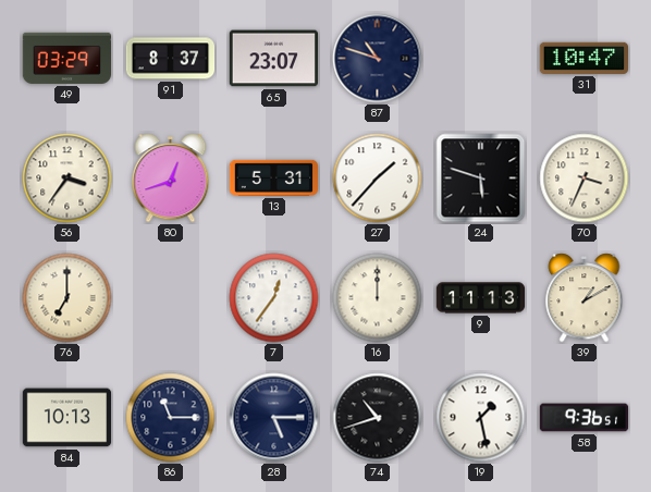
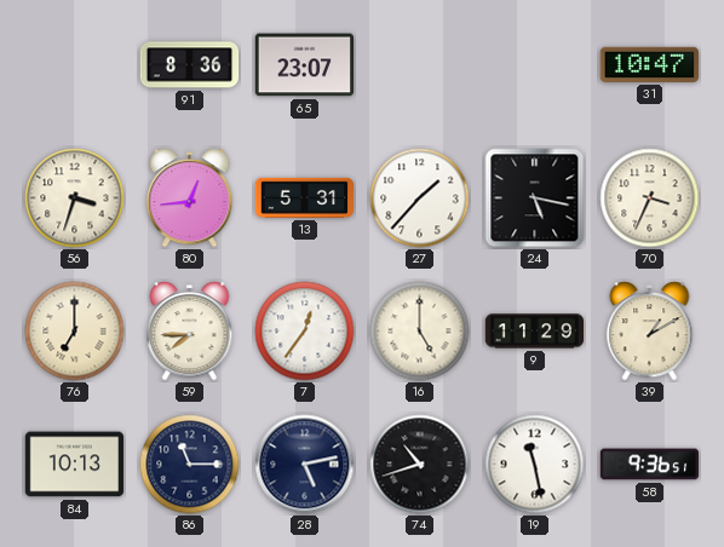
49: 03:29 -> none (67, 58)
91: 8:37 -> 8:36 (190, 65)
87: 10:48 -> none (378, 59)
56: 3:36 -> 3:33 (75, 198)
80: 12:42 -> 12:44 (190, 198)
24: 5:48 -> 5:17 (535, 198)
59: none -> 7:45 (190, 332)
16: 12:00 -> 5:00 (420, 332)
9: 11:13 -> 11:29 (535, 332)
28: 5:15 -> 5:13 (305, 465)
19: 1:28 -> 11:28 (535, 465)
